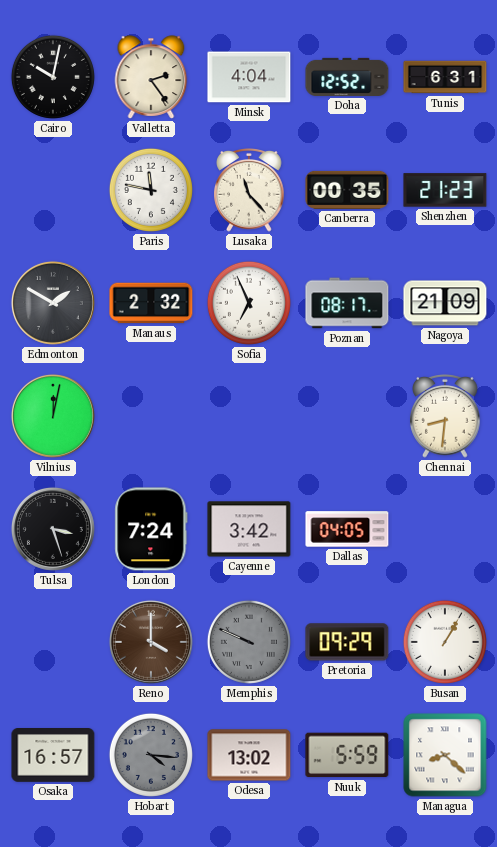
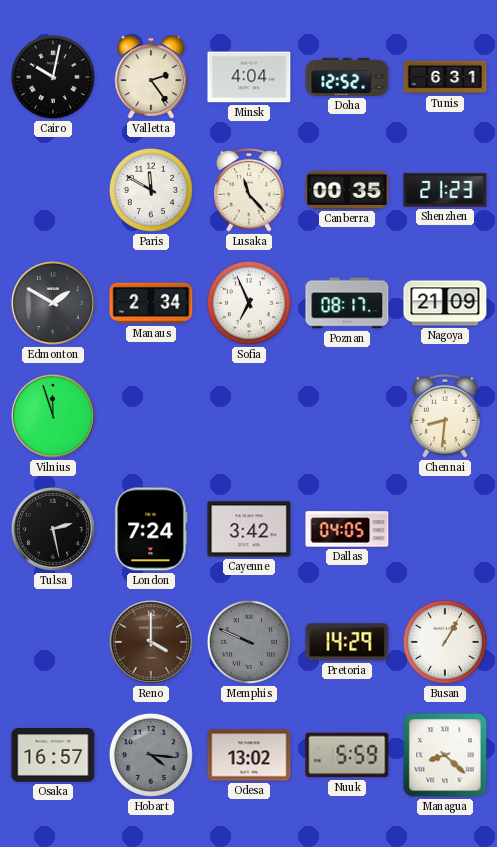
Paris: 11:47 -> 11:50 (151, 190)
Manaus: 2:32 -> 2:34 (151, 303)
Vilnius: 12:02 -> 11:57 (53, 416)
Tulsa: 3:27 -> 2:28 (53, 529)
Pretoria: 09:29 -> 14:29 (347, 642)
